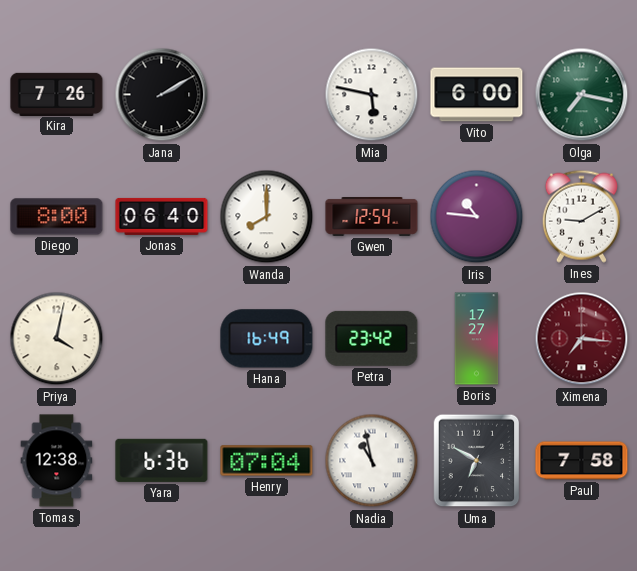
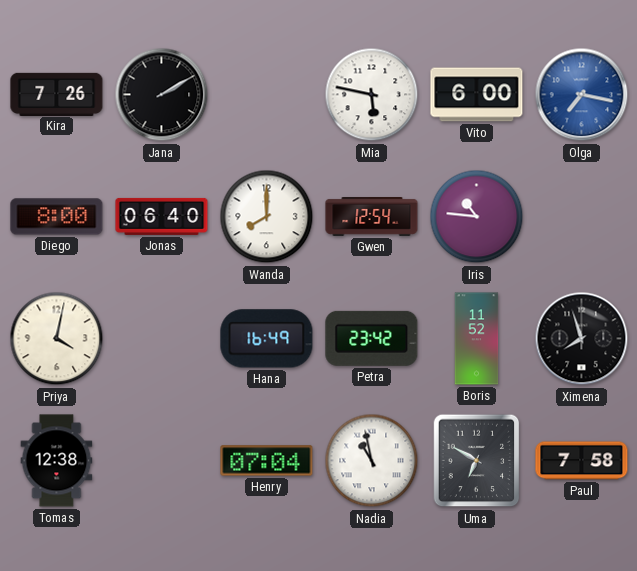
Olga dial: green -> blue (582, 95)
Ines: 9:10 -> none (581, 216)
Boris: 17:27 -> 11:52 (477, 339)
Ximena: 7:16 -> 7:57 (582, 339)
Ximena dial: burgundy -> black (582, 339)
Yara: 6:36 -> none (162, 460)
